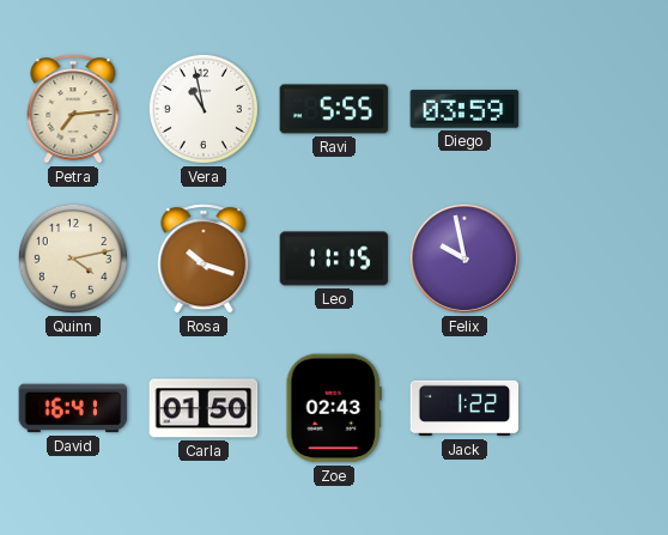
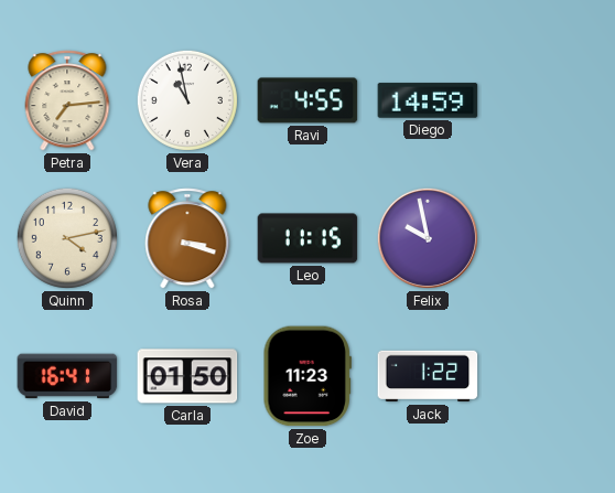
Ravi: 5:55 -> 4:55 (307, 100)
Diego: 03:59 -> 14:59 (428, 100)
Rosa: 10:18 -> 3:18 (187, 238)
Zoe: 02:43 -> 11:23 (307, 376)
